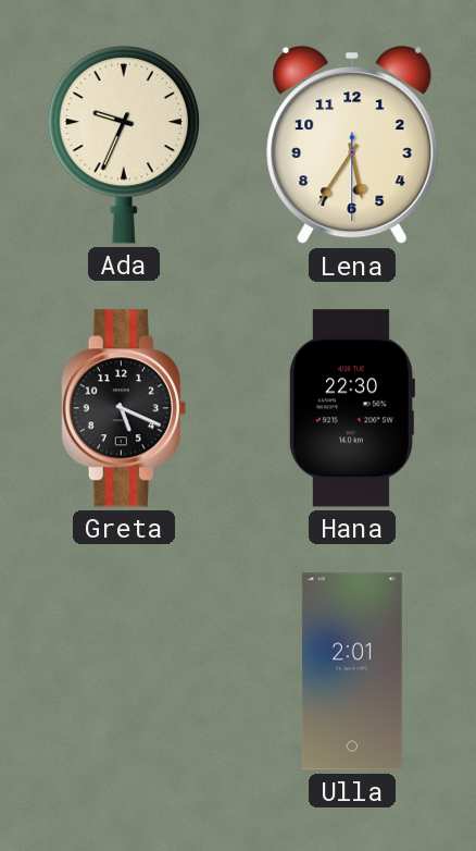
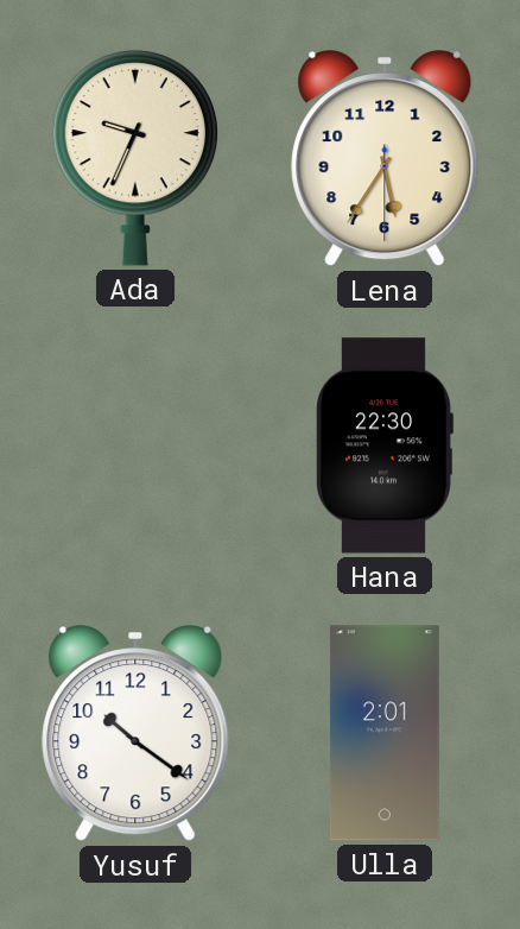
Greta: 5:19 -> none (124, 408)
Yusuf: none -> 10:21 (135, 734)
